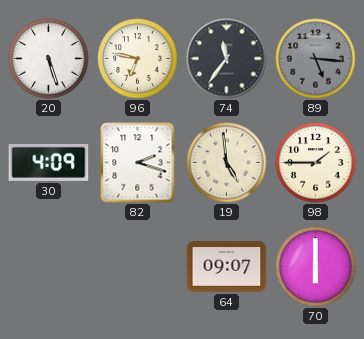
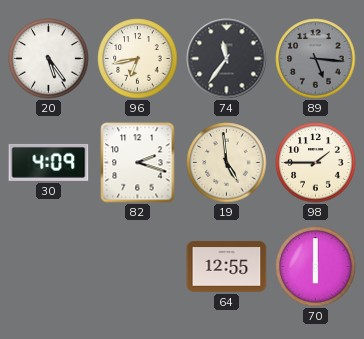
20: 5:27 -> 5:24 (49, 59)
96: 6:47 -> 6:43 (138, 59)
64: 09:07 -> 12:55 (227, 267)
